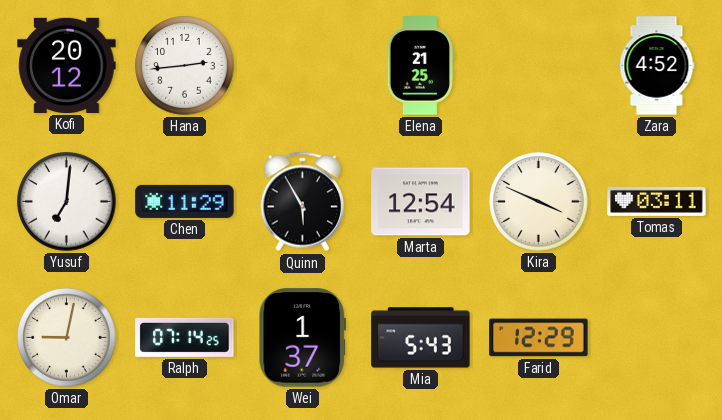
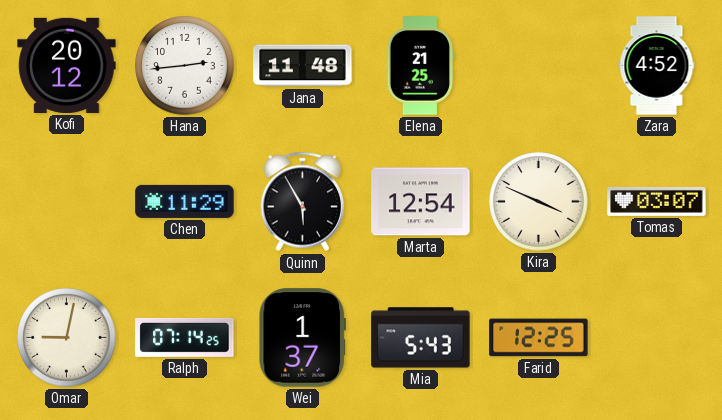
Jana: none -> 11:48 (303, 66)
Yusuf: 7:01 -> none (67, 202)
Tomas: 03:11 -> 03:07 (657, 201)
Farid: 12:29 -> 12:25 (539, 338)
